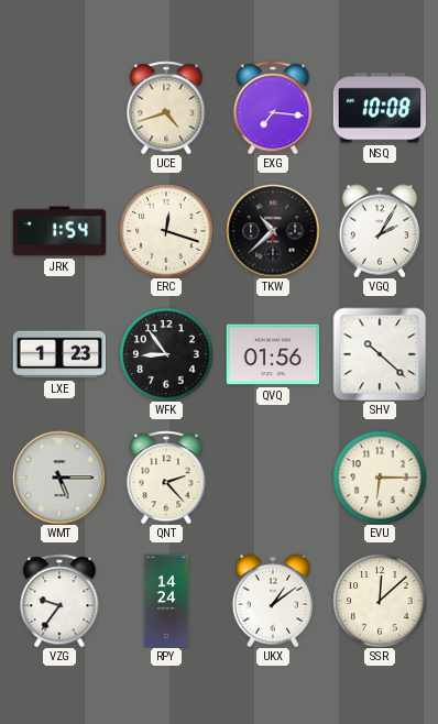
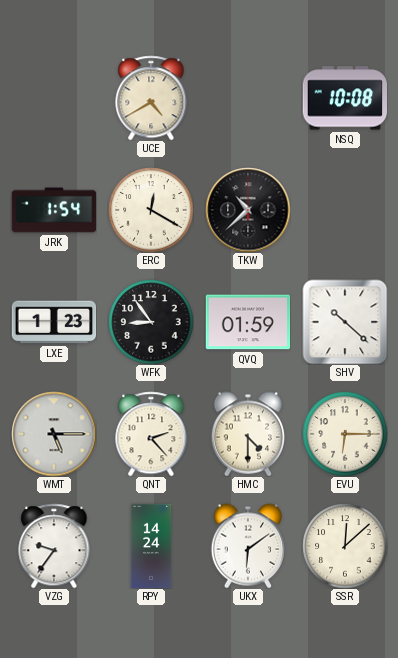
UCE: 4:42 -> 4:40 (151, 98)
EXG: 7:16 -> none (273, 108)
ERC: 12:18 -> 12:20 (151, 210)
VGQ: 2:05 -> none (379, 231)
QVQ: 01:56 -> 01:59 (248, 322)
HMC: none -> 4:30 (247, 434)
UKX: 1:09 -> 6:09 (247, 546)
